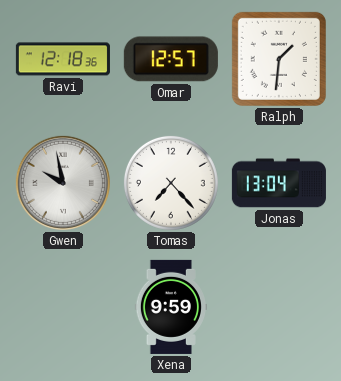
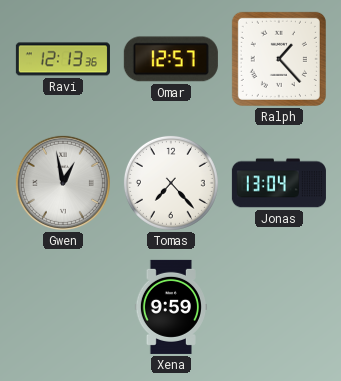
Ravi: 12:18 -> 12:13 (63, 59)
Ralph: 1:31 -> 1:23 (279, 59)
Gwen: 9:58 -> 12:58 (63, 183)
